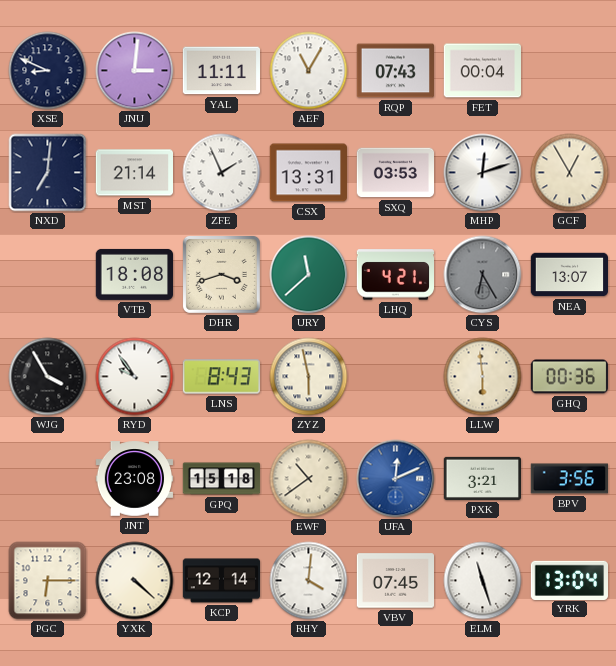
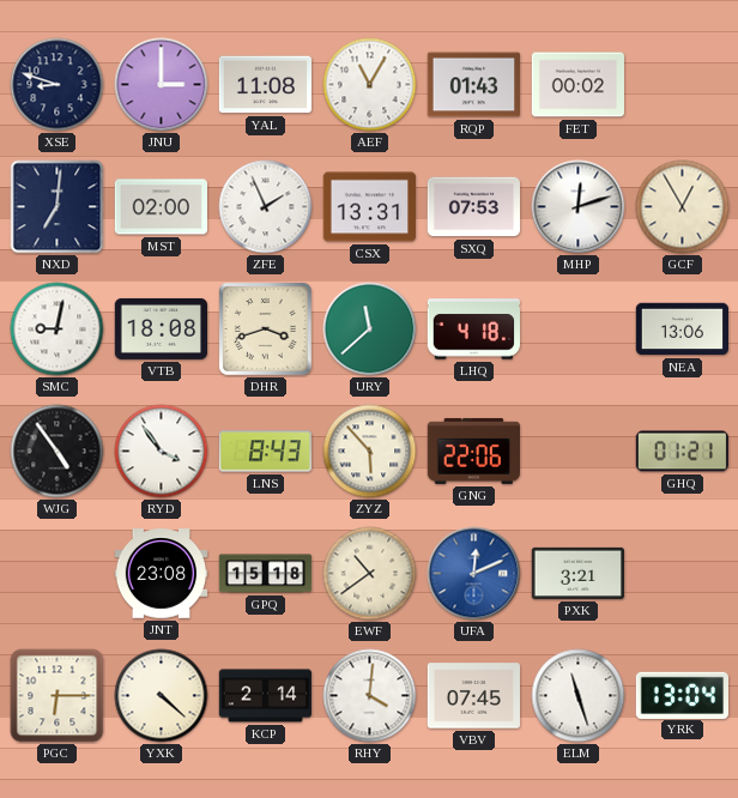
XSE: 8:49 -> 8:48 (58, 85)
JNU: 3:01 -> 3:00 (162, 85)
YAL: 11:11 -> 11:08 (265, 85)
RQP: 07:43 -> 01:43 (473, 85)
FET: 00:04 -> 00:02 (577, 85)
MST: 21:14 -> 02:00 (161, 207)
SXQ: 03:53 -> 07:53 (474, 207)
SMC: none -> 9:02 (58, 330)
LHQ: 4:21 -> 4:18 (473, 330)
CYS: 6:25 -> none (483, 275)
NEA: 13:07 -> 13:06 (683, 330)
WJG: 3:55 -> 4:54 (58, 452)
RYD: 9:54 -> 3:54 (162, 452)
ZYZ: 5:58 -> 5:53 (370, 452)
GNG: none -> 22:06 (473, 451)
LLW: 5:59 -> none (483, 377)
GHQ: 00:36 -> 01:21 (682, 452)
BPV: 3:56 -> none (569, 479)
KCP: 12:14 -> 2:14 (266, 696)
